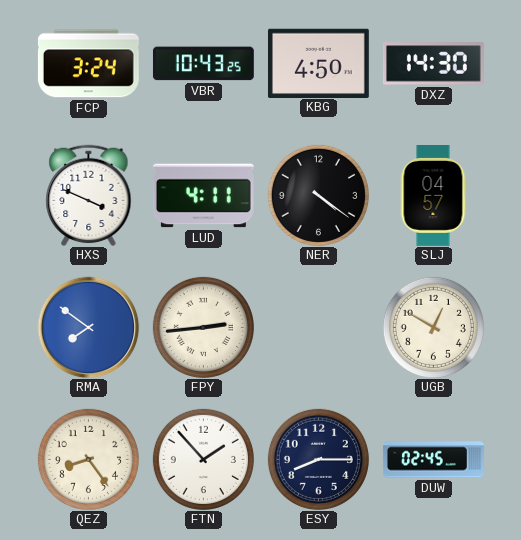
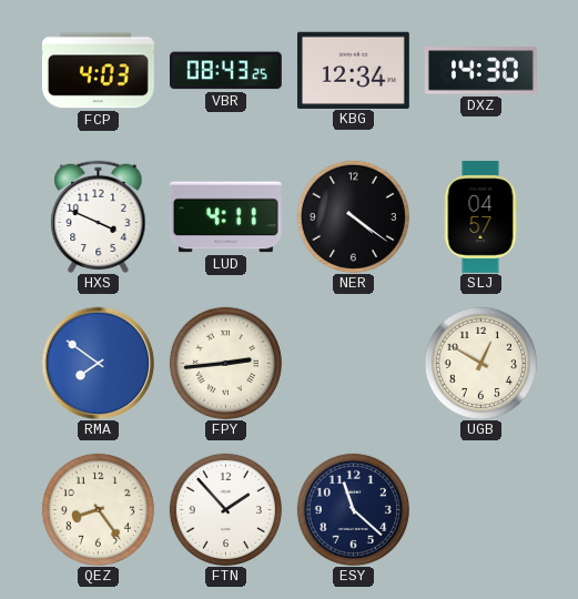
FCP: 3:24 -> 4:03 (98, 71)
VBR: 10:43 -> 08:43 (225, 71)
KBG: 4:50 -> 12:34 (353, 70)
ESY: 8:15 -> 11:22 (353, 509)
DUW: 02:45 -> none (434, 460)
